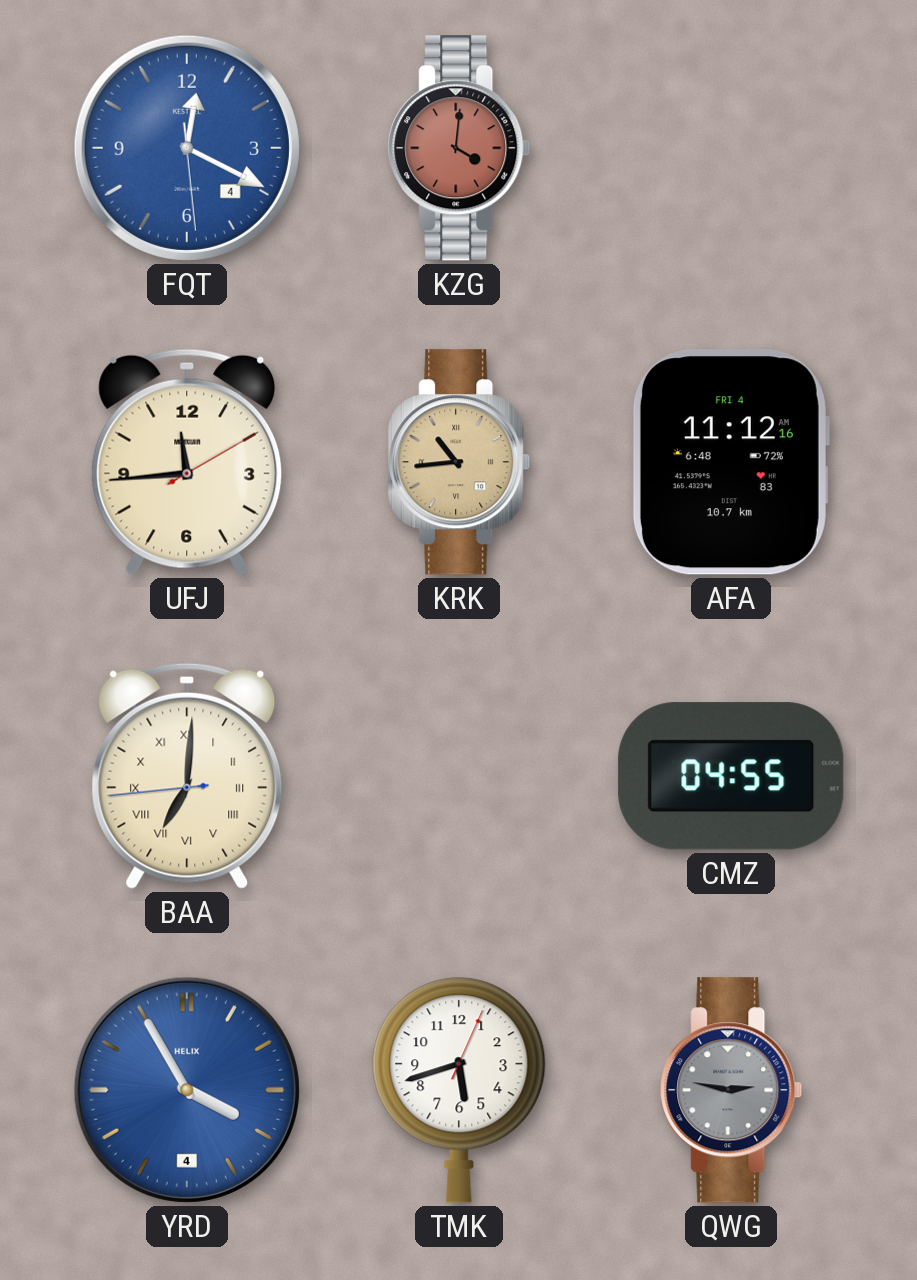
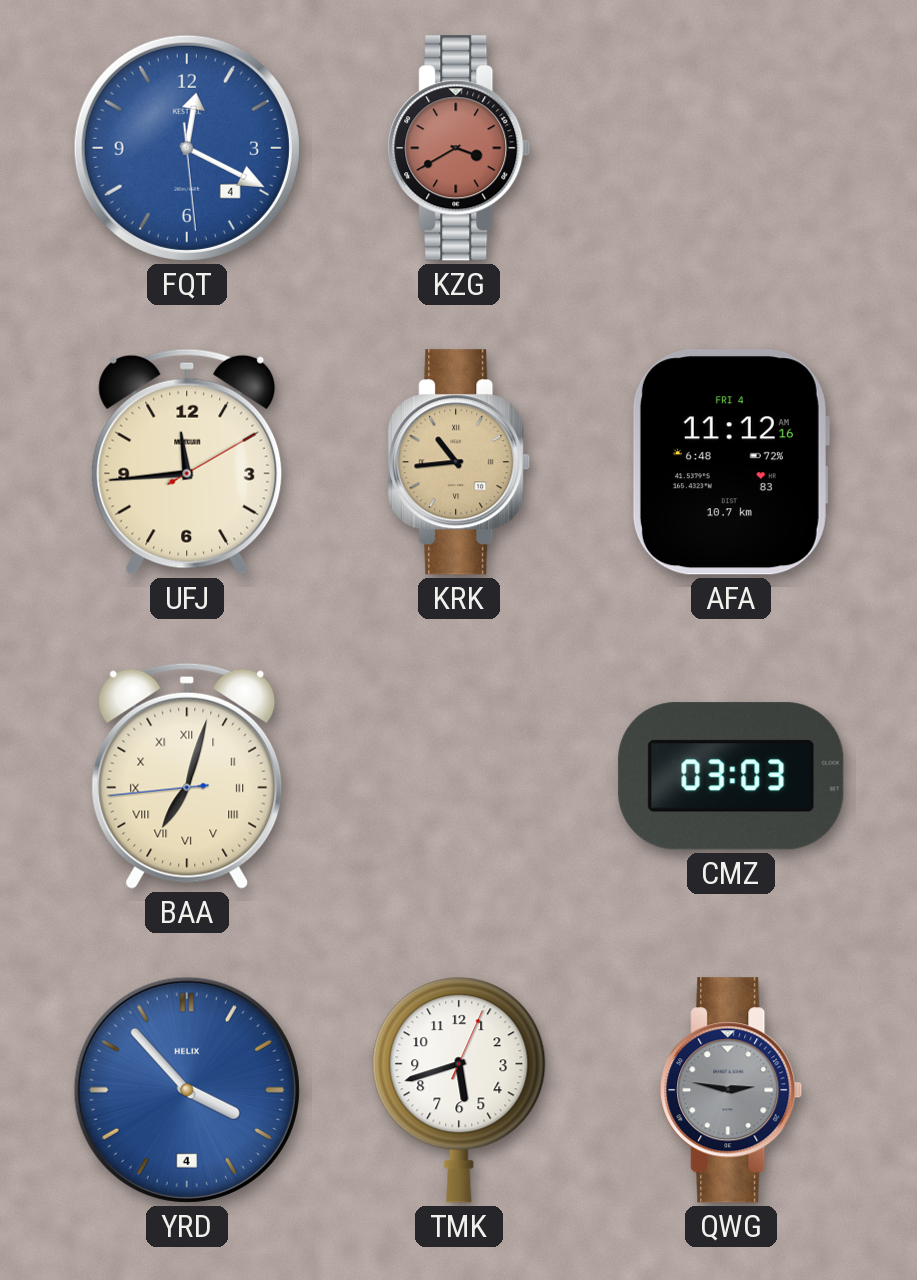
KZG: 4:01 -> 3:40 (459, 148)
BAA: 7:00 -> 7:02 (187, 776)
CMZ: 04:55 -> 03:03 (731, 776)
YRD: 3:55 -> 3:53 (187, 1090)
